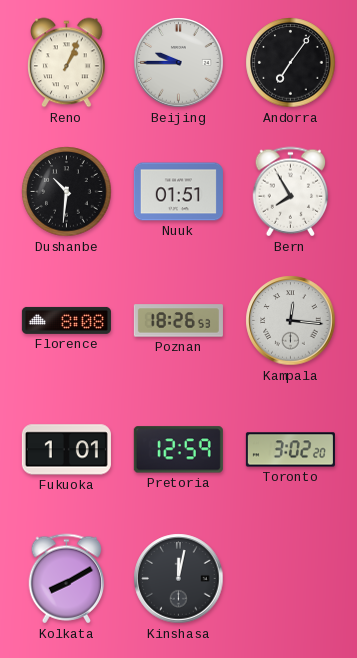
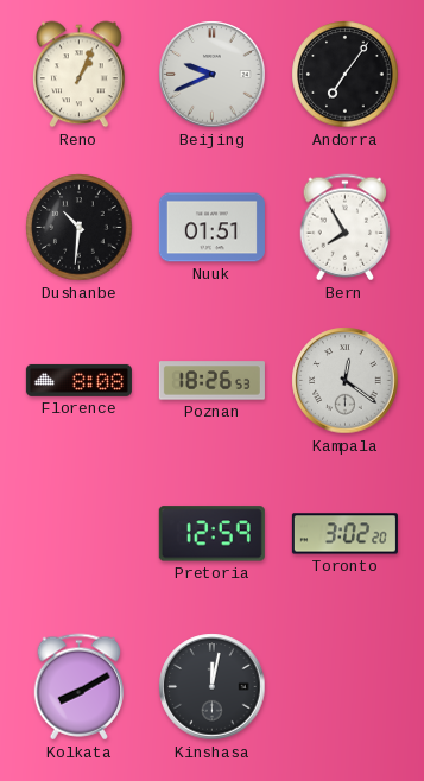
Beijing: 9:45 -> 9:41 (213, 75)
Kampala: 12:16 -> 12:21 (346, 381)
Fukuoka: 1:01 -> none (66, 450)
